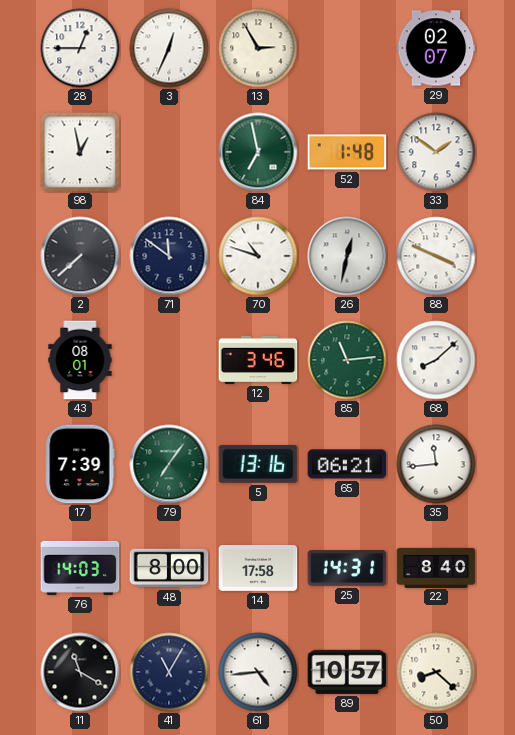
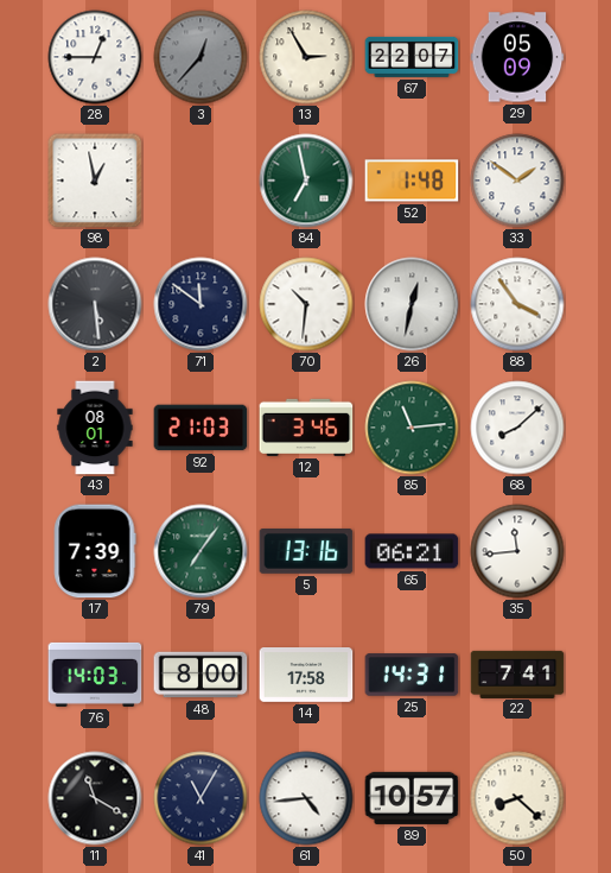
3: 12:34 -> 12:37 (201, 57)
3 dial: white -> grey (201, 57)
67: none -> 22:07 (412, 57)
29: 02:07 -> 05:09 (517, 57)
2: 7:38 -> 5:29 (95, 304)
70: 10:48 -> 10:31 (306, 304)
88: 3:49 -> 3:54 (517, 304)
92: none -> 21:03 (201, 428)
22: 8:40 -> 7:41 (517, 673)
